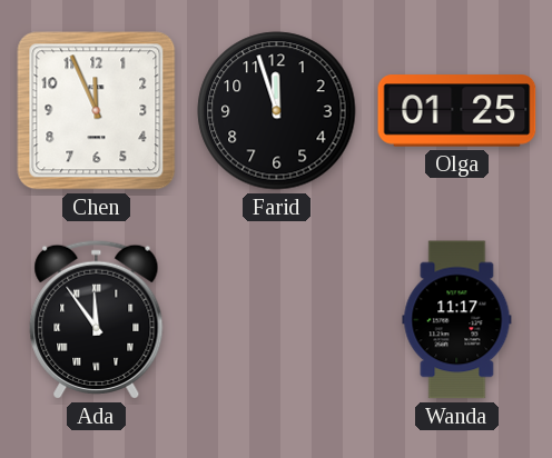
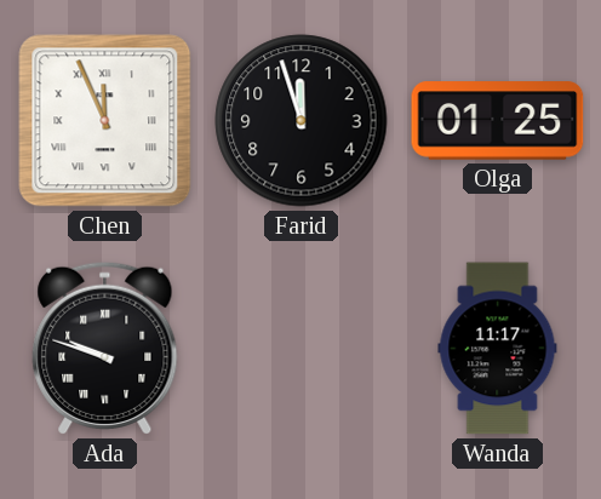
Chen numerals: Arabic -> Roman (105, 121)
Ada: 11:54 -> 9:48 (105, 348)
